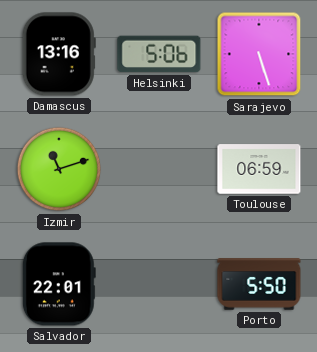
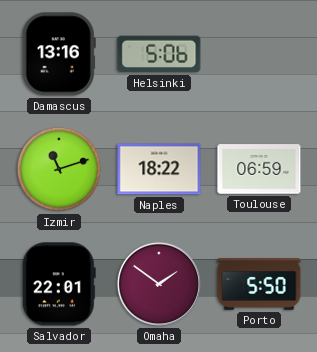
Sarajevo: 5:27 -> none (259, 54)
Naples: none -> 18:22 (159, 169)
Omaha: none -> 1:51 (159, 284)
